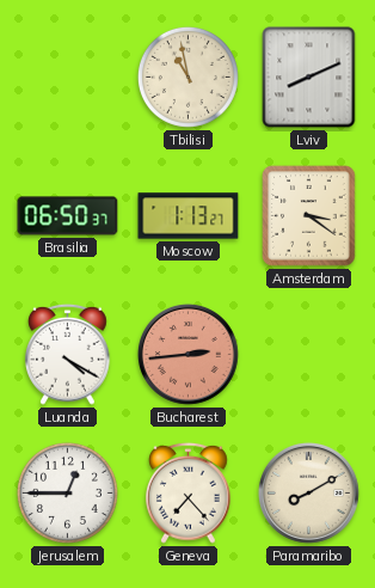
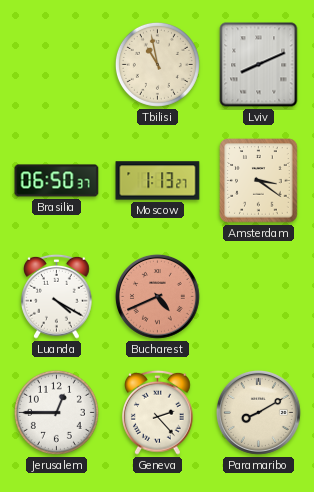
Bucharest: 2:44 -> 4:41 (157, 296)
Geneva: 7:23 -> 2:23 (158, 412)
